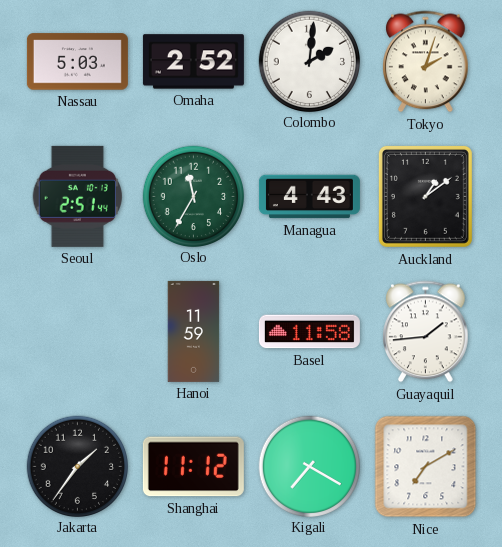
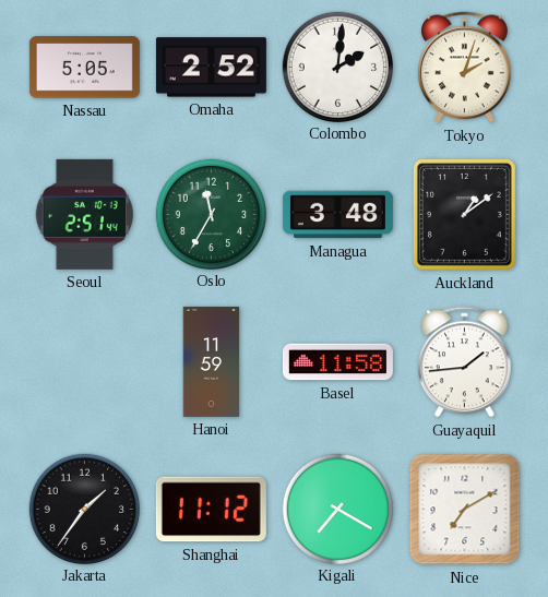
Nassau: 5:03 -> 5:05 (84, 68)
Managua: 4:43 -> 3:48 (337, 215)
